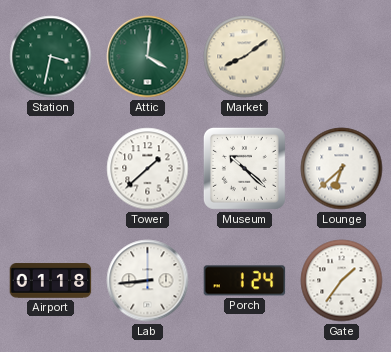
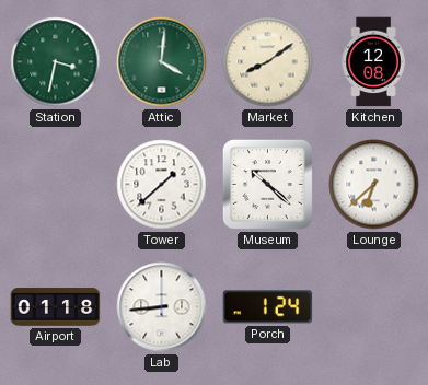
Kitchen: none -> 12:08 (373, 62)
Gate: 1:36 -> none (342, 281)
